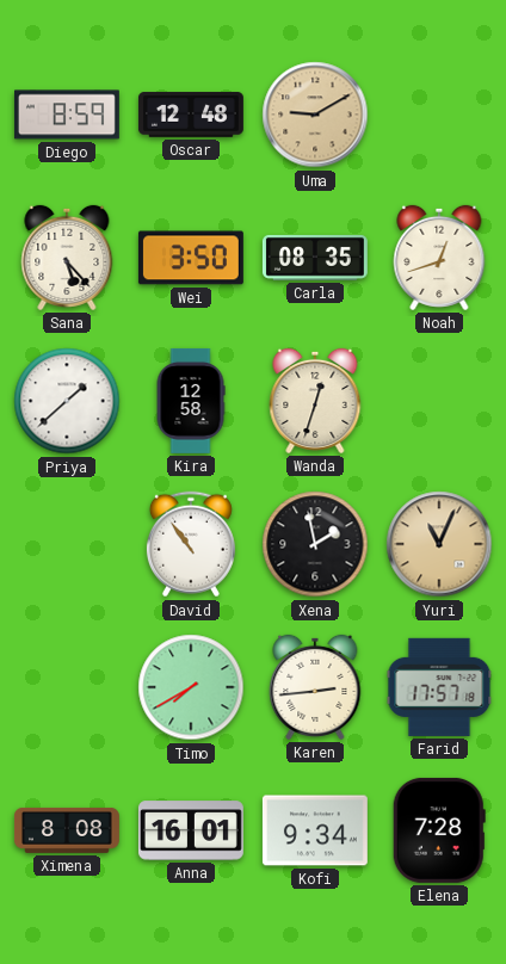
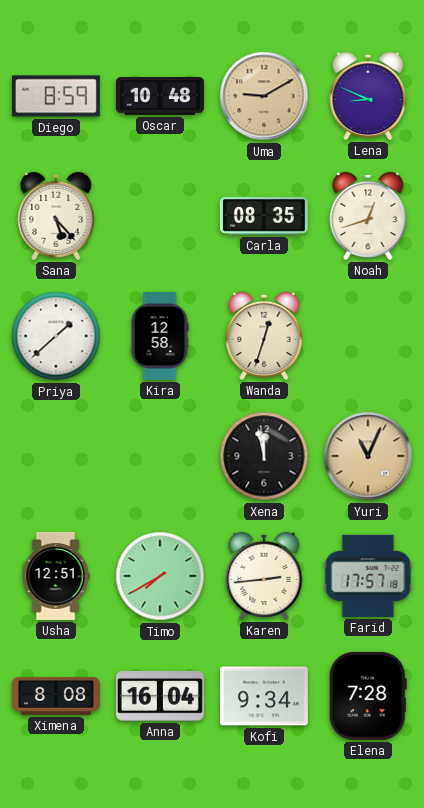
Oscar: 12:48 -> 10:48 (160, 96)
Lena: none -> 8:49 (368, 96)
Wei: 3:50 -> none (191, 258)
David: 10:54 -> none (191, 544)
Xena: 1:58 -> 11:58 (264, 456)
Usha: none -> 12:51 (56, 576)
Anna: 16:01 -> 16:04 (160, 696)
